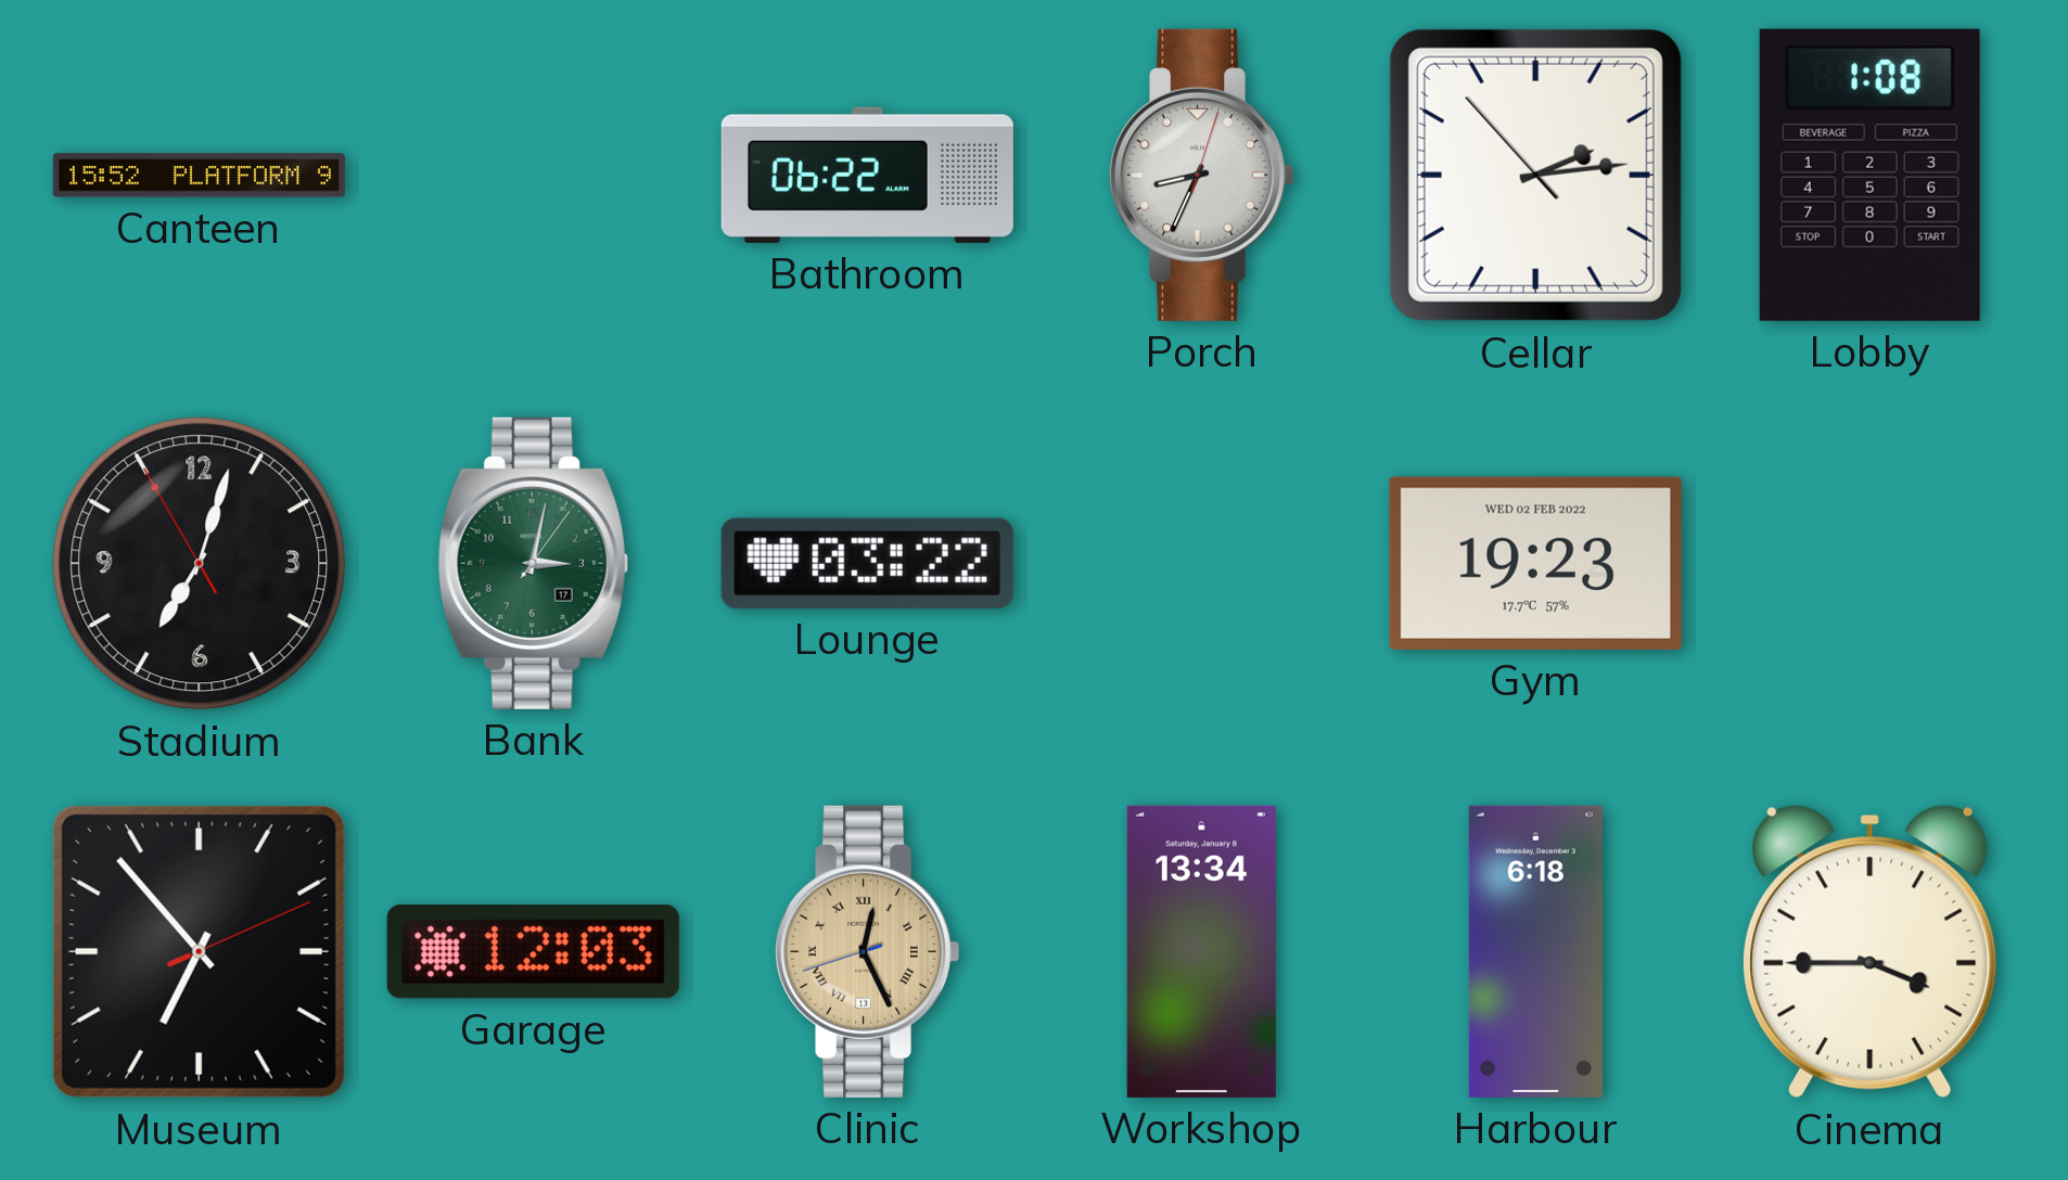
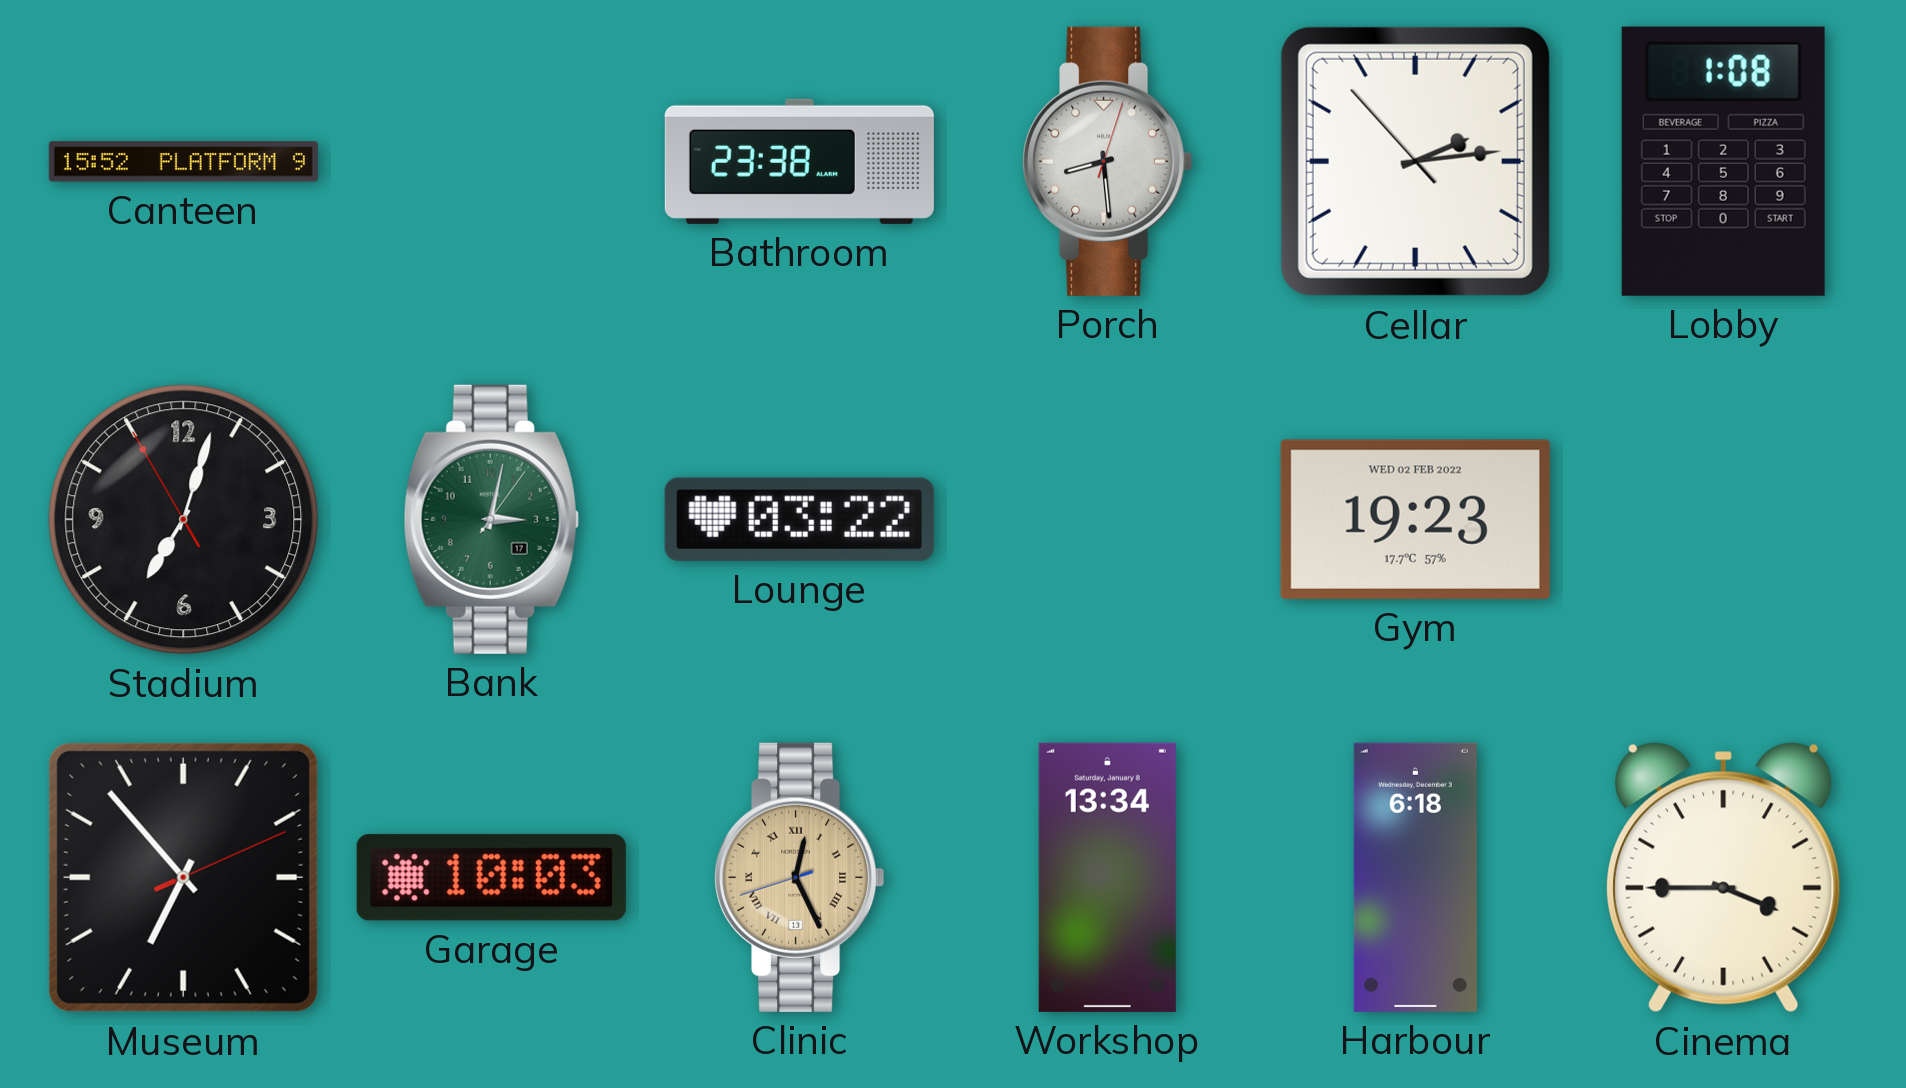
Bathroom: 06:22 -> 23:38 (799, 161)
Porch: 8:34 -> 8:29 (1108, 161)
Garage: 12:03 -> 10:03 (491, 878)
